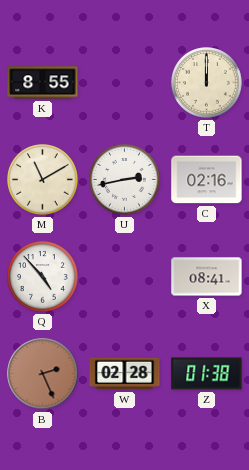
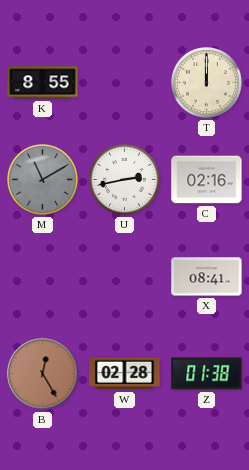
M dial: cream -> grey (43, 180)
Q: 4:53 -> none (43, 277)
B: 2:26 -> 12:25 (43, 374)
